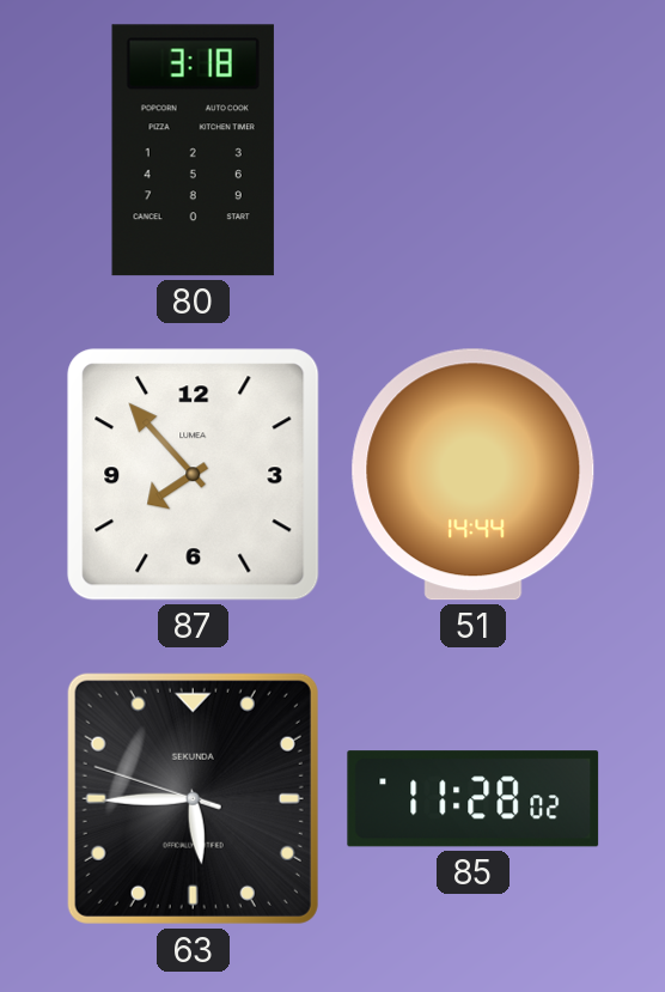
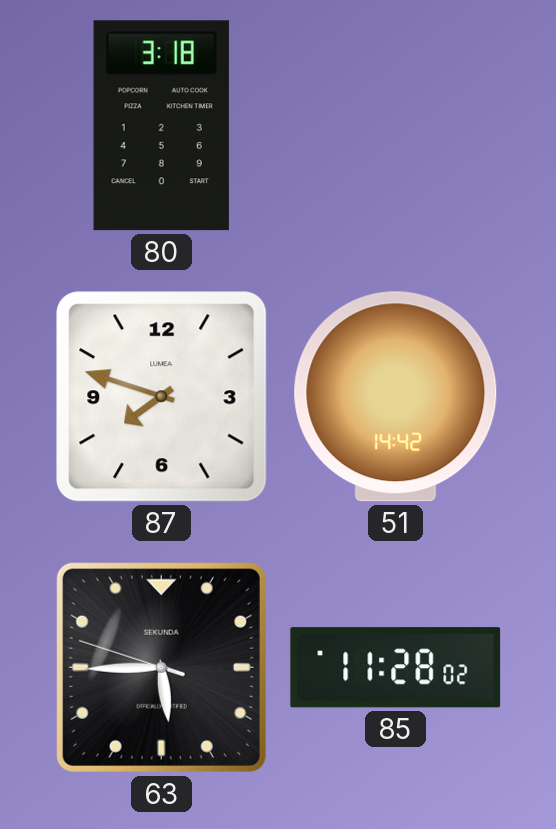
87: 7:53 -> 7:48 (162, 397)
51: 14:44 -> 14:42 (396, 397)
